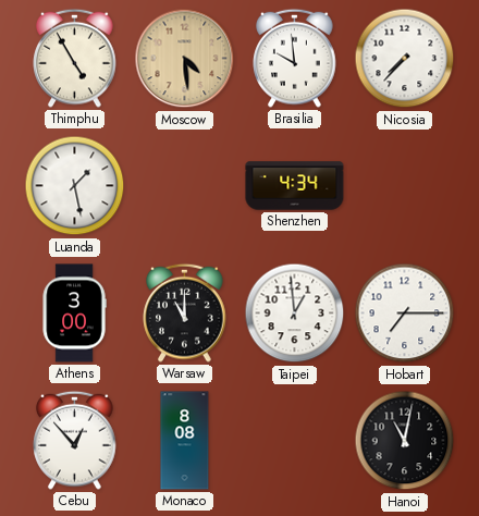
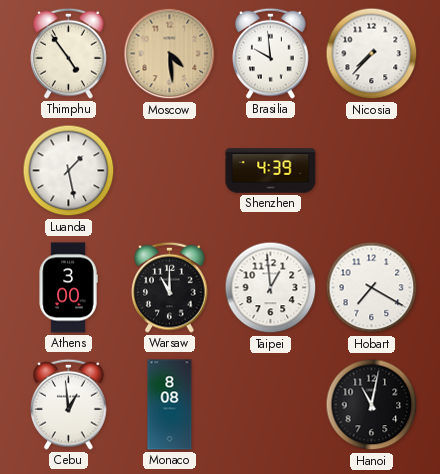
Thimphu: 4:55 -> 4:54 (69, 53)
Shenzhen: 4:34 -> 4:39 (271, 171)
Hobart: 7:15 -> 7:20 (372, 288)
Cebu: 12:53 -> 12:59 (69, 404)
